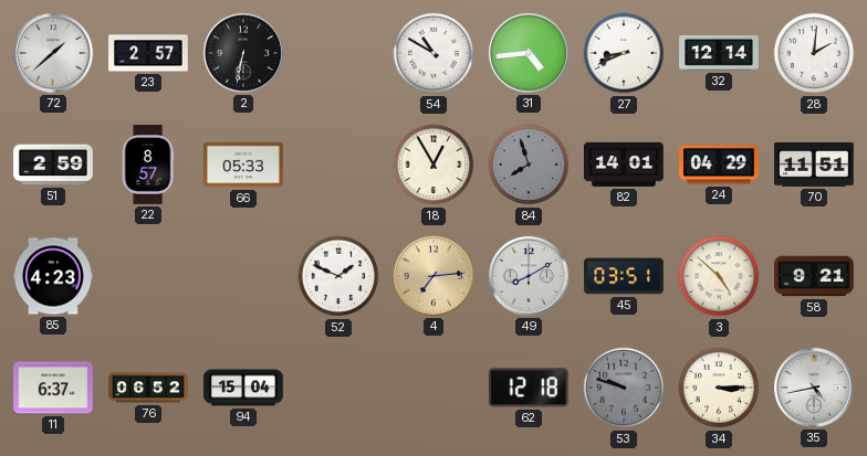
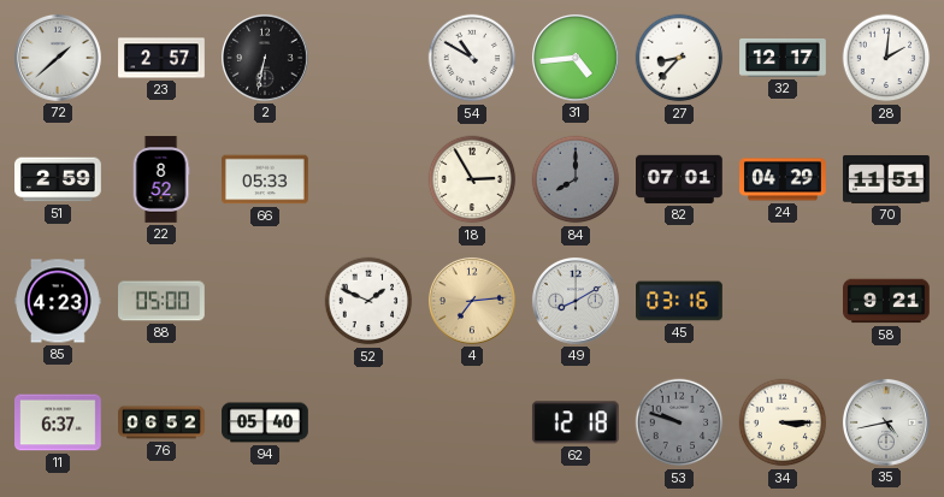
27: 8:41 -> 8:37 (679, 58)
32: 12:14 -> 12:17 (783, 58)
22: 8:57 -> 8:52 (161, 179)
18: 12:55 -> 2:55 (472, 179)
84: 7:57 -> 8:00 (576, 179)
82: 14:01 -> 07:01 (679, 179)
88: none -> 05:00 (163, 301)
45: 03:51 -> 03:16 (679, 301)
3: 4:52 -> none (719, 276)
94: 15:04 -> 05:40 (265, 422)
